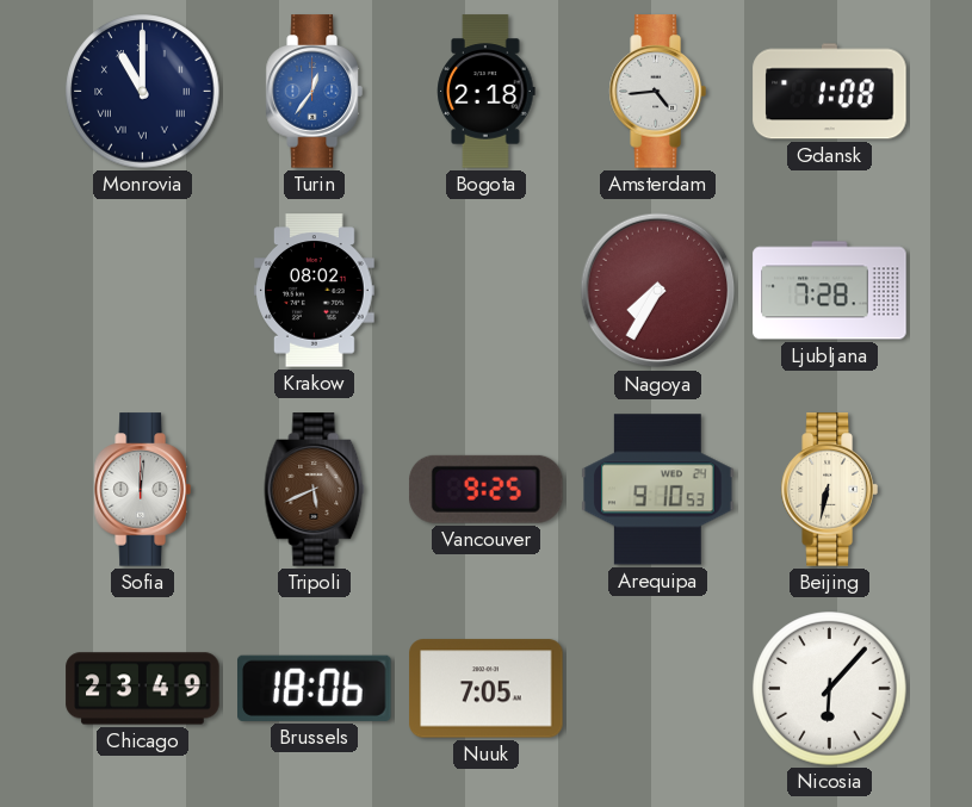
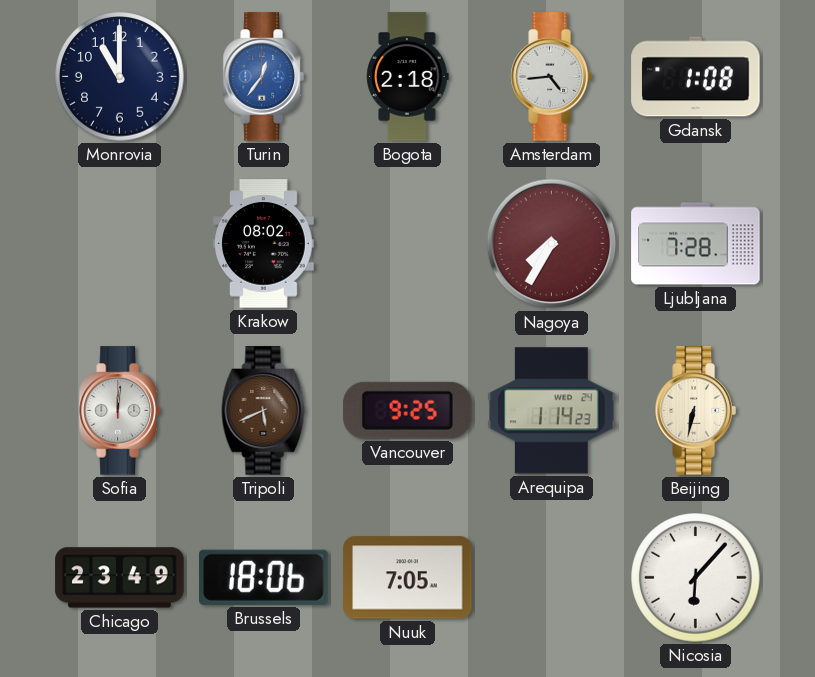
Monrovia numerals: Roman -> Arabic (120, 77)
Arequipa: 9:10 -> 1:14 (552, 411)
